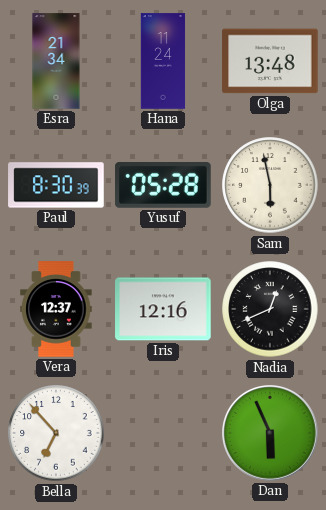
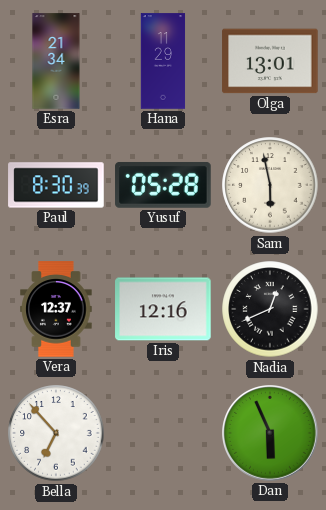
Hana: 11:24 -> 11:29 (163, 61)
Olga: 13:48 -> 13:01 (270, 61)
